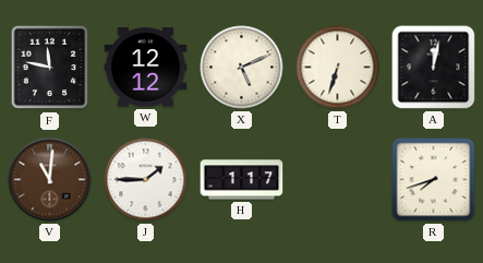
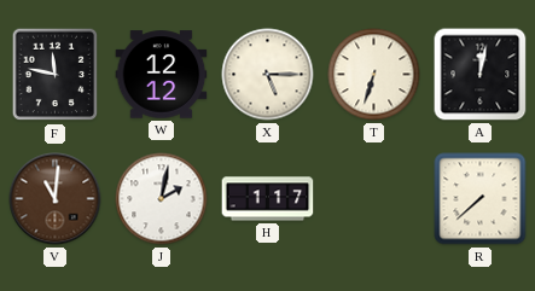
X: 5:11 -> 5:15 (268, 75)
J: 1:45 -> 2:02 (162, 199)
R: 7:42 -> 7:38 (481, 199)
